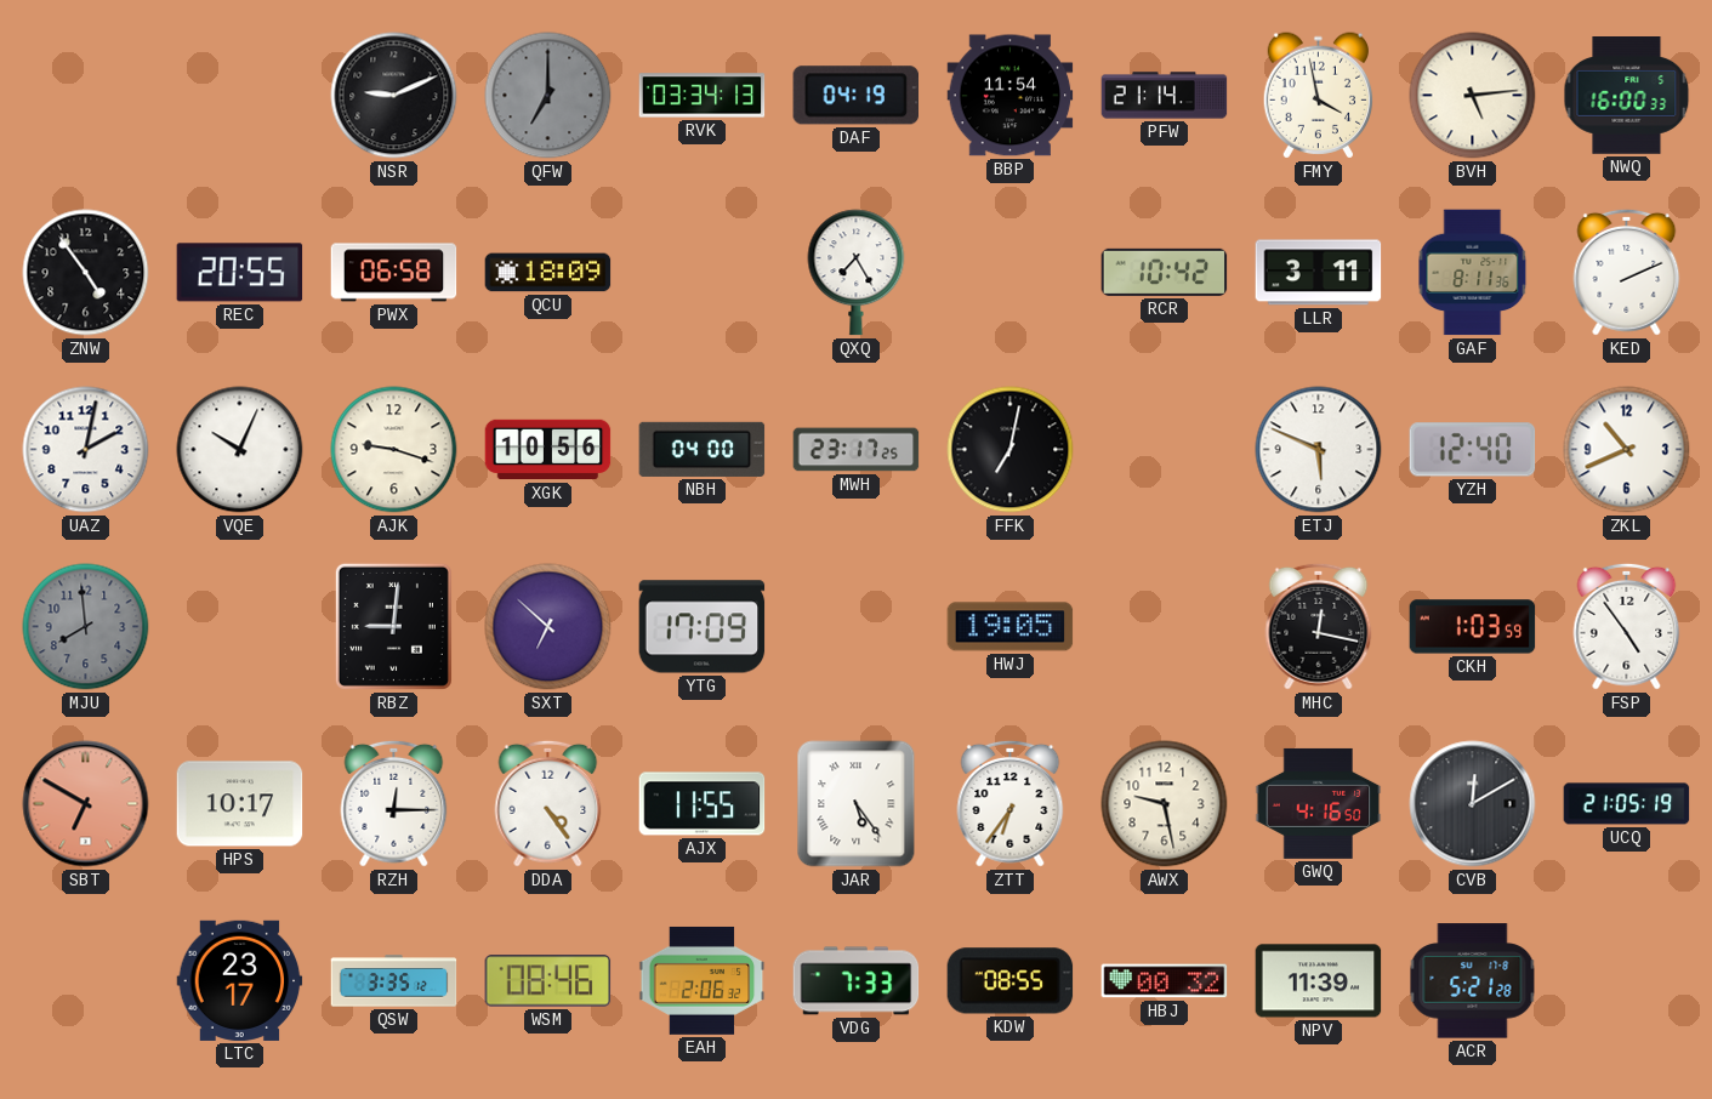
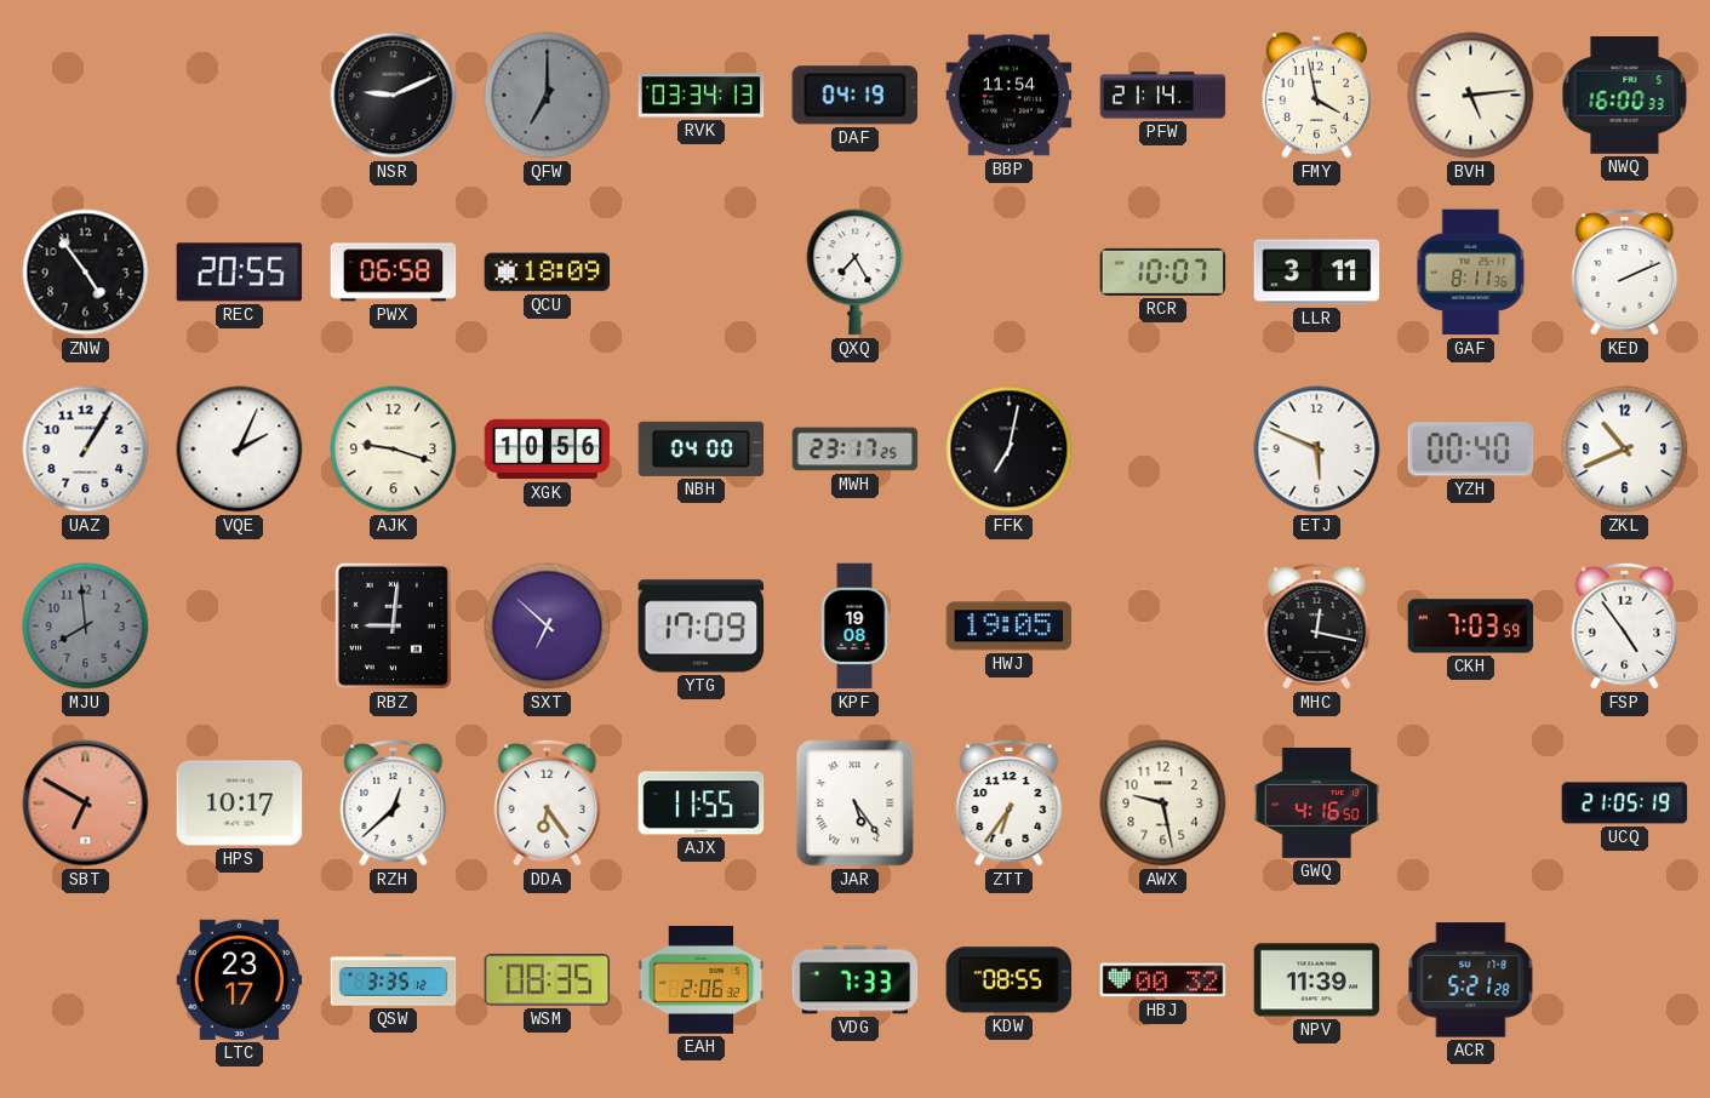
RCR: 10:42 -> 10:07 (1163, 271)
UAZ: 2:02 -> 1:05 (86, 450)
VQE: 10:04 -> 2:04 (240, 450)
YZH: 12:40 -> 00:40 (1471, 450)
KPF: none -> 19:08 (854, 627)
CKH: 1:03 -> 7:03 (1471, 627)
RZH: 12:15 -> 12:38 (394, 802)
DDA: 4:24 -> 6:24 (548, 802)
CVB: 12:10 -> none (1473, 804)
WSM: 08:46 -> 08:35 (548, 980)
